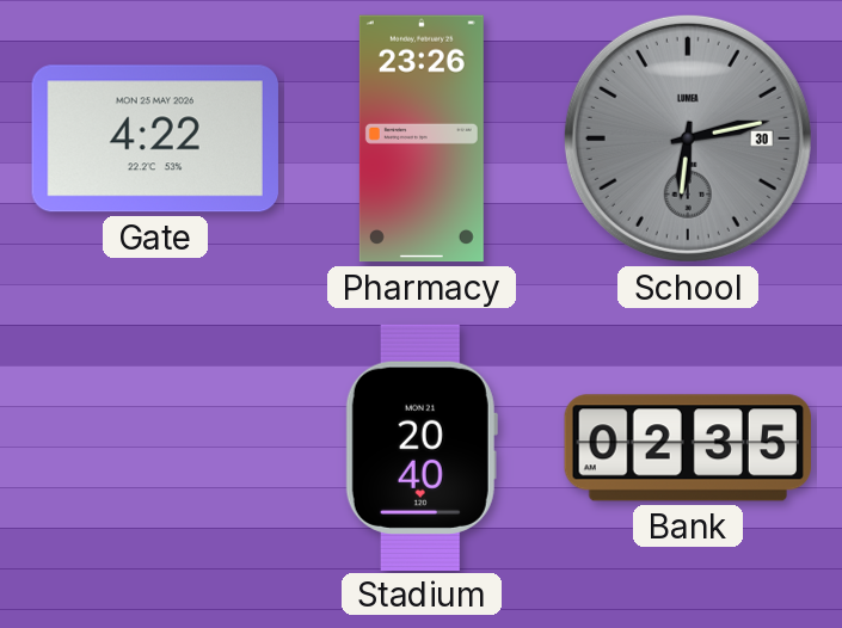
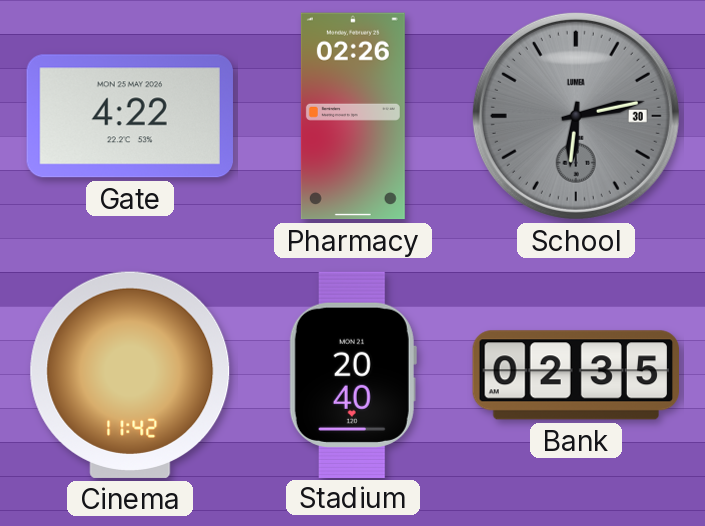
Pharmacy: 23:26 -> 02:26 (353, 116)
Cinema: none -> 11:42 (130, 375)
